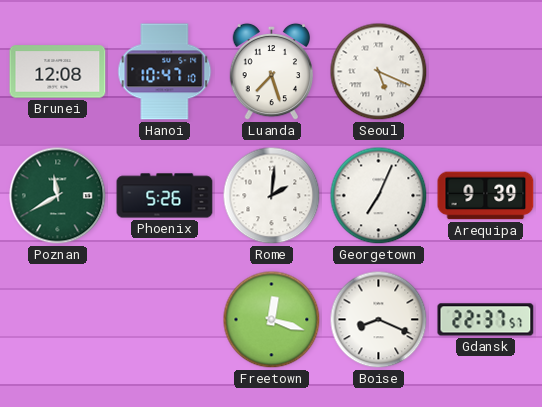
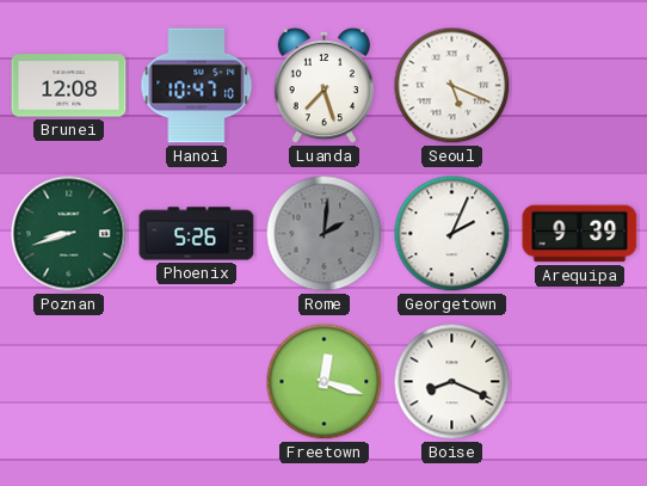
Poznan: 11:40 -> 8:42 (69, 234)
Rome dial: white -> grey (325, 234)
Georgetown: 7:04 -> 2:04 (452, 234)
Gdansk: 22:37 -> none (486, 320)
